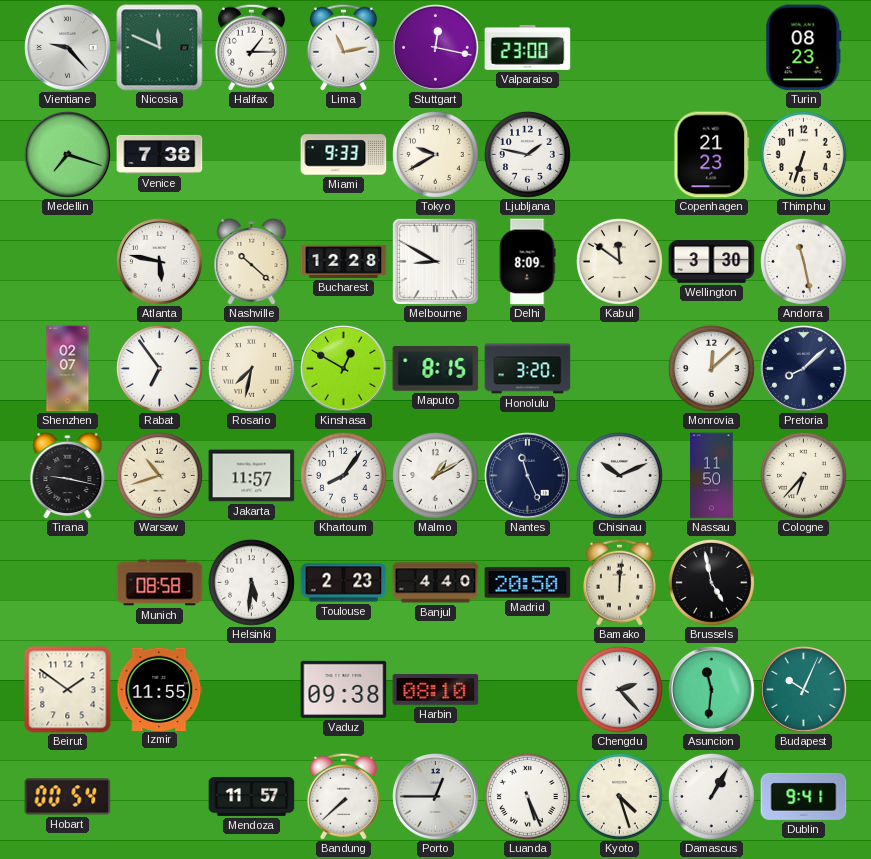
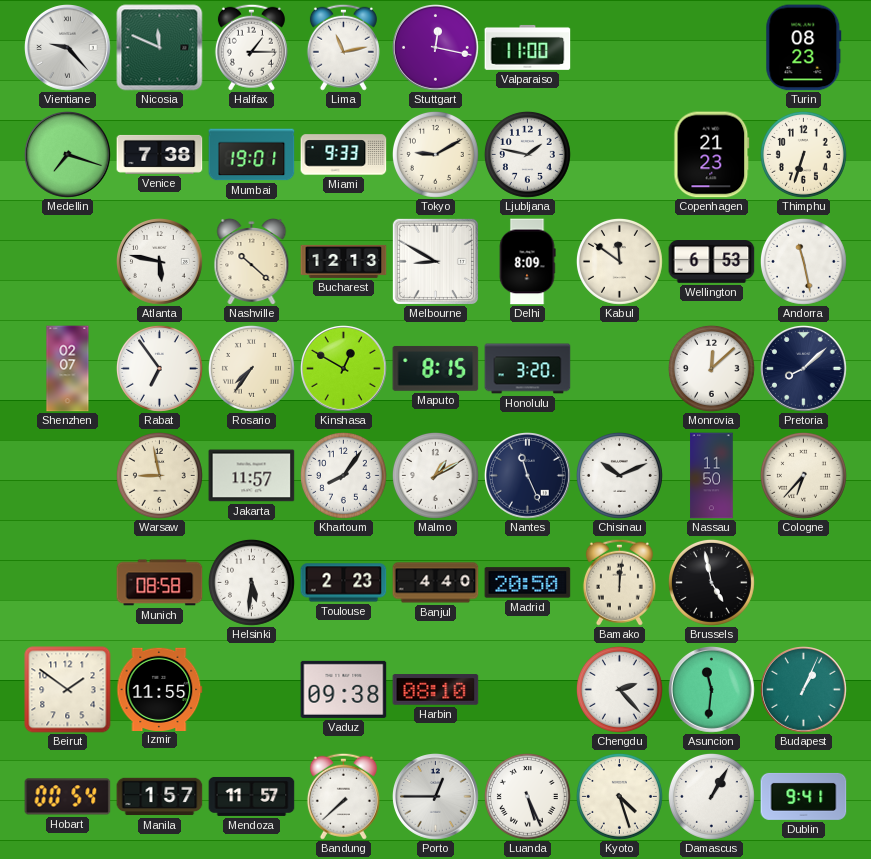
Valparaiso: 23:00 -> 11:00 (528, 47)
Mumbai: none -> 19:01 (252, 155)
Tokyo: 9:40 -> 9:10 (435, 154)
Bucharest: 12:28 -> 12:13 (344, 261)
Wellington: 3:30 -> 6:53 (712, 262)
Rosario: 7:32 -> 7:36 (251, 368)
Tirana: 9:17 -> none (68, 475)
Warsaw: 10:42 -> 8:58 (159, 475)
Budapest: 10:04 -> 1:04 (804, 690)
Manila: none -> 1:57 (160, 797)
